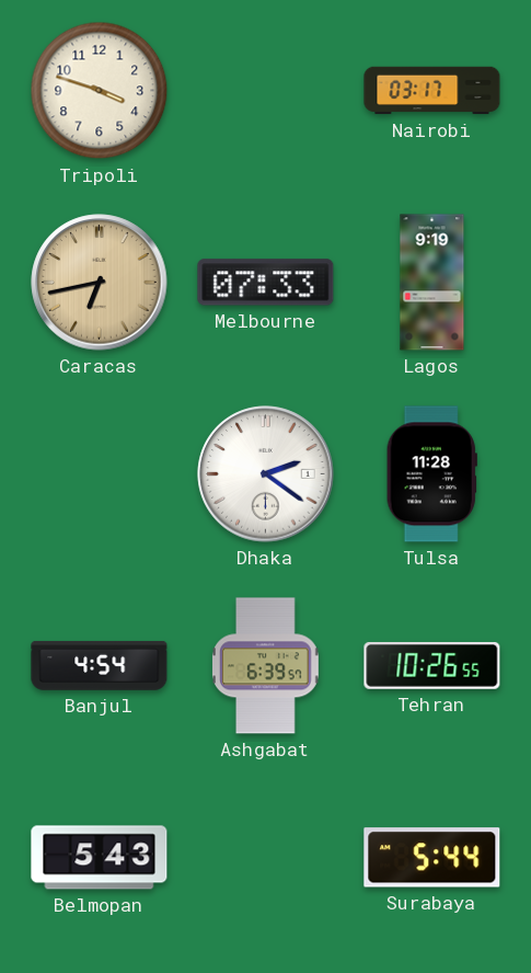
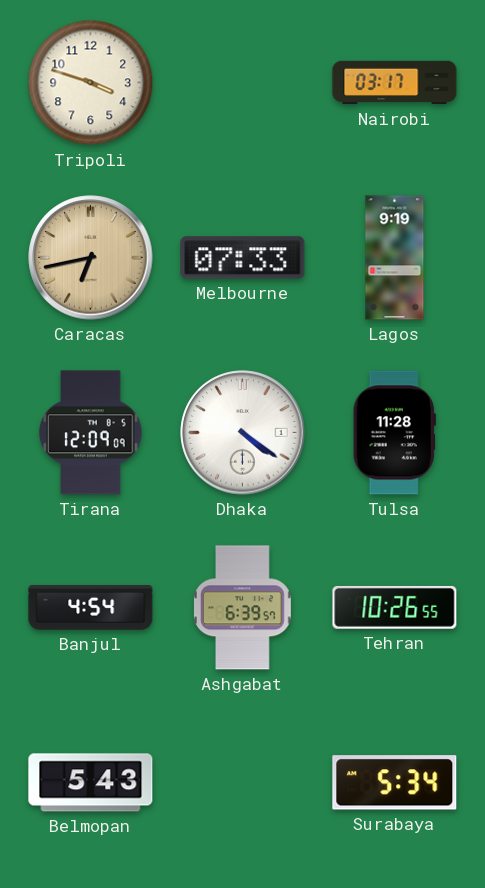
Tirana: none -> 12:09 (91, 433)
Dhaka: 2:21 -> 4:21 (243, 433)
Surabaya: 5:44 -> 5:34 (395, 783)
